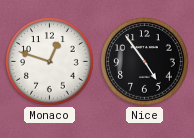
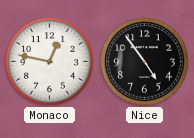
Monaco: 12:48 -> 12:47 (50, 62)
